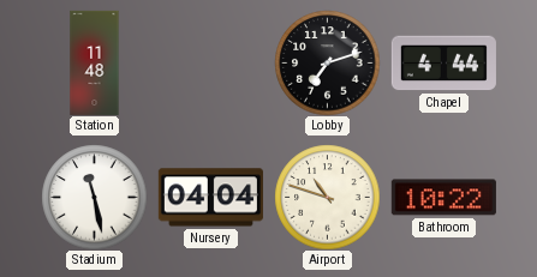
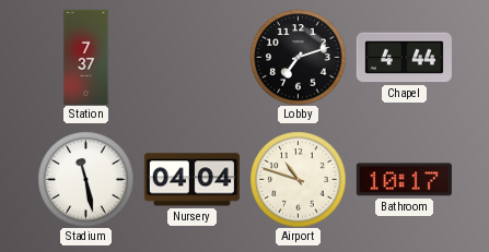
Station: 11:48 -> 7:37 (86, 57)
Bathroom: 10:22 -> 10:17 (404, 180)
